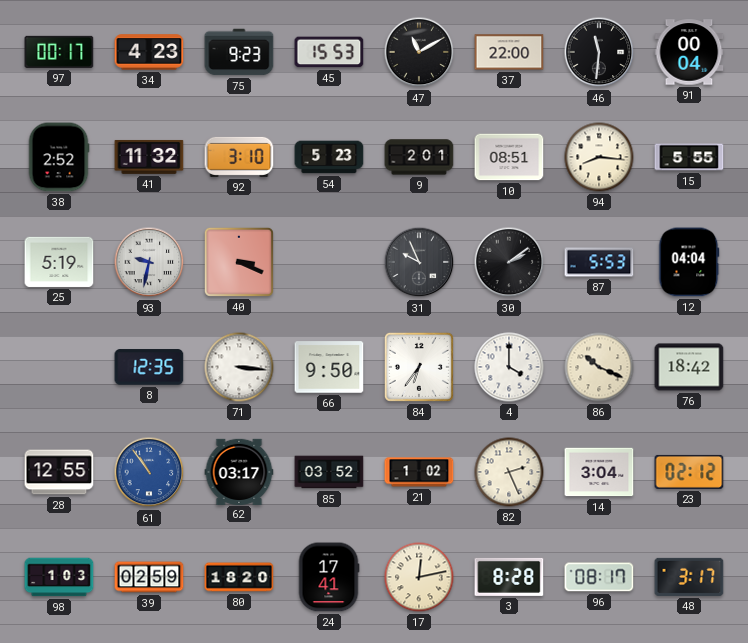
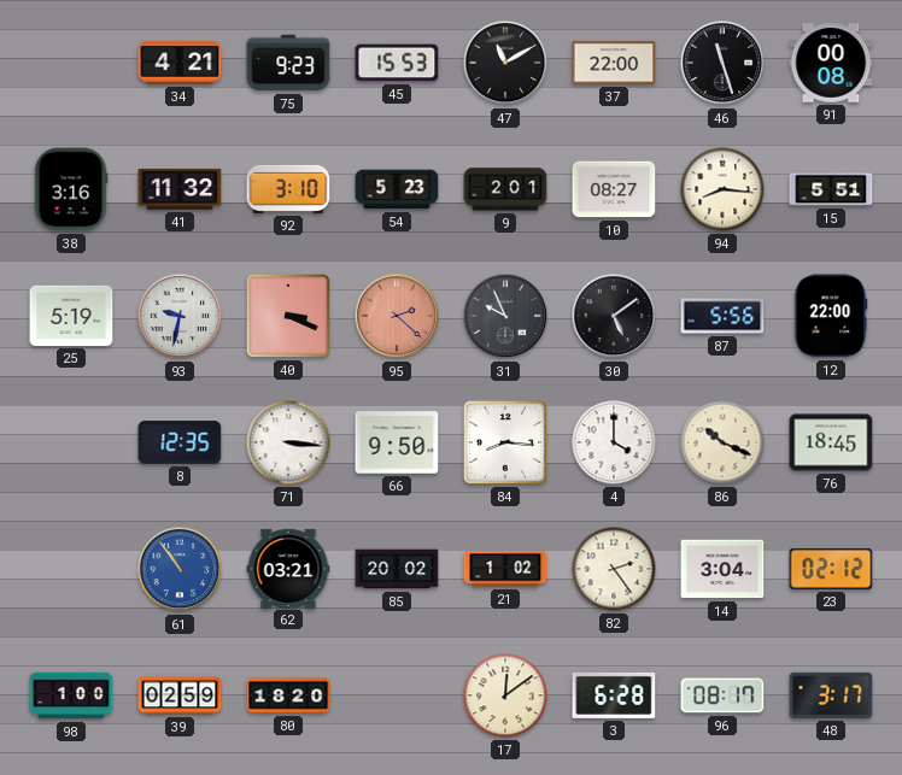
97: 00:17 -> none (59, 52)
34: 4:23 -> 4:21 (180, 63)
46: 11:31 -> 11:27 (722, 63)
91: 00:04 -> 00:08 (831, 63)
38: 2:52 -> 3:16 (71, 189)
10: 08:51 -> 08:27 (614, 189)
15: 5:55 -> 5:51 (831, 189)
95: none -> 2:22 (397, 316)
30: 2:09 -> 5:09 (614, 316)
87: 5:53 -> 5:56 (722, 316)
12: 04:04 -> 22:00 (831, 316)
84: 6:36 -> 8:16 (505, 442)
76: 18:42 -> 18:45 (831, 442)
28: 12:55 -> none (59, 472)
62: 03:17 -> 03:21 (288, 568)
85: 03:52 -> 20:02 (397, 569)
82: 2:26 -> 2:24 (614, 569)
98: 1:03 -> 1:00 (71, 695)
24: 17:41 -> none (329, 577)
17: 12:13 -> 12:09 (505, 695)
3: 8:28 -> 6:28 (614, 695)
